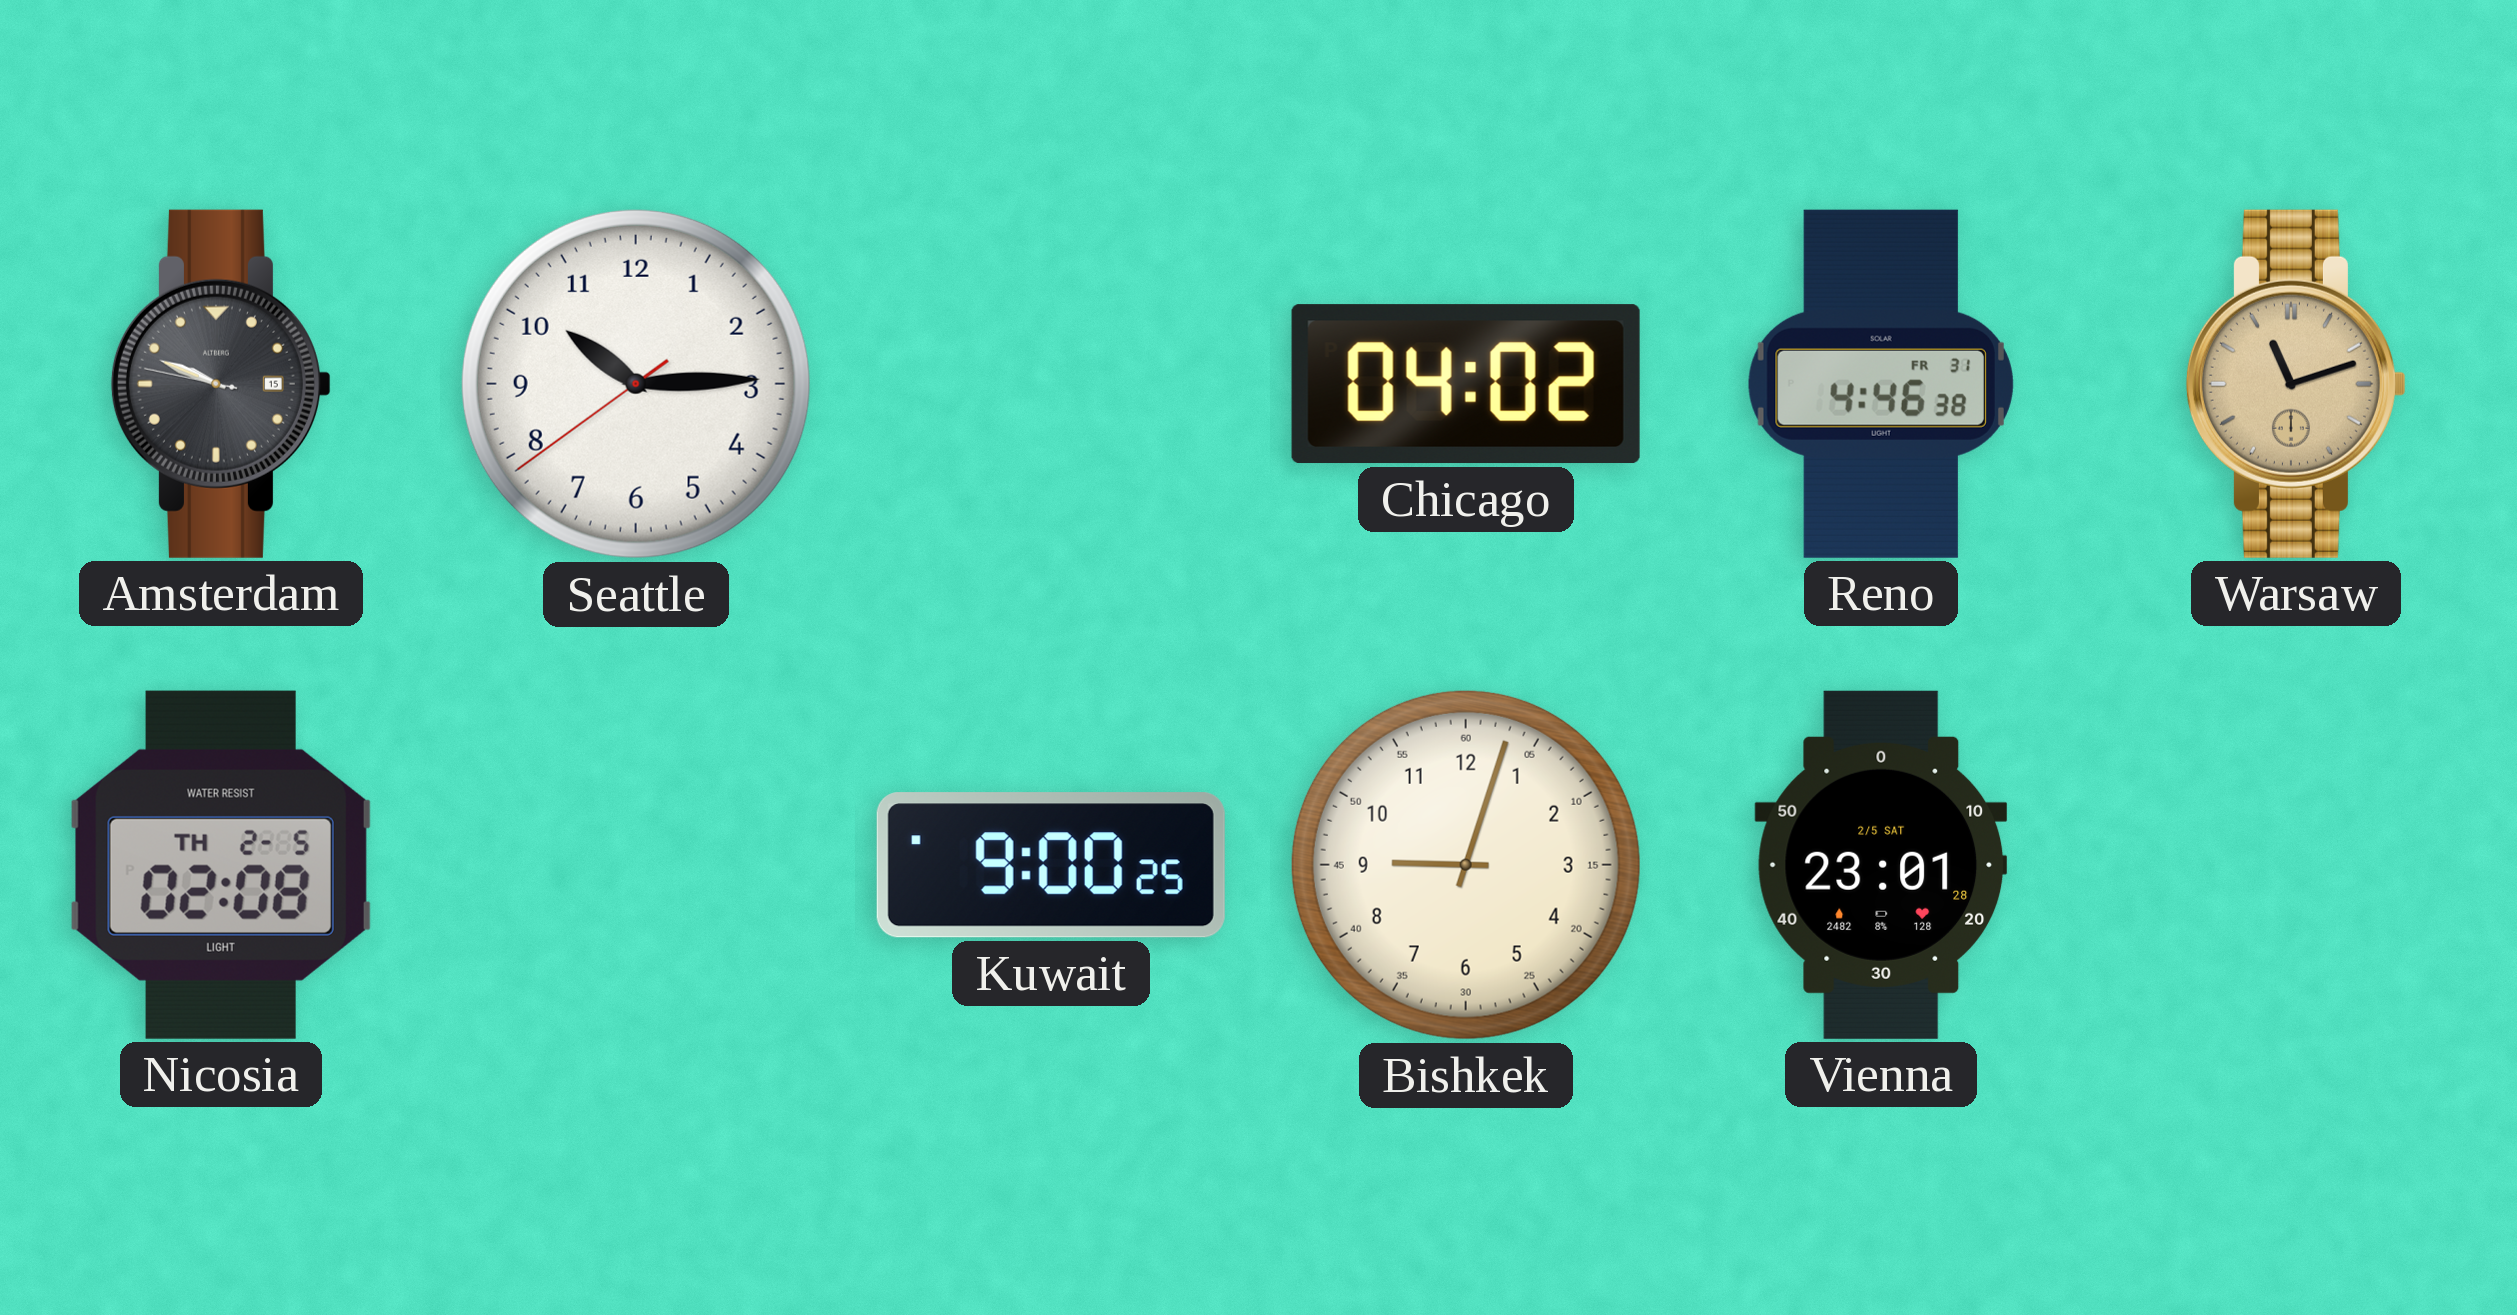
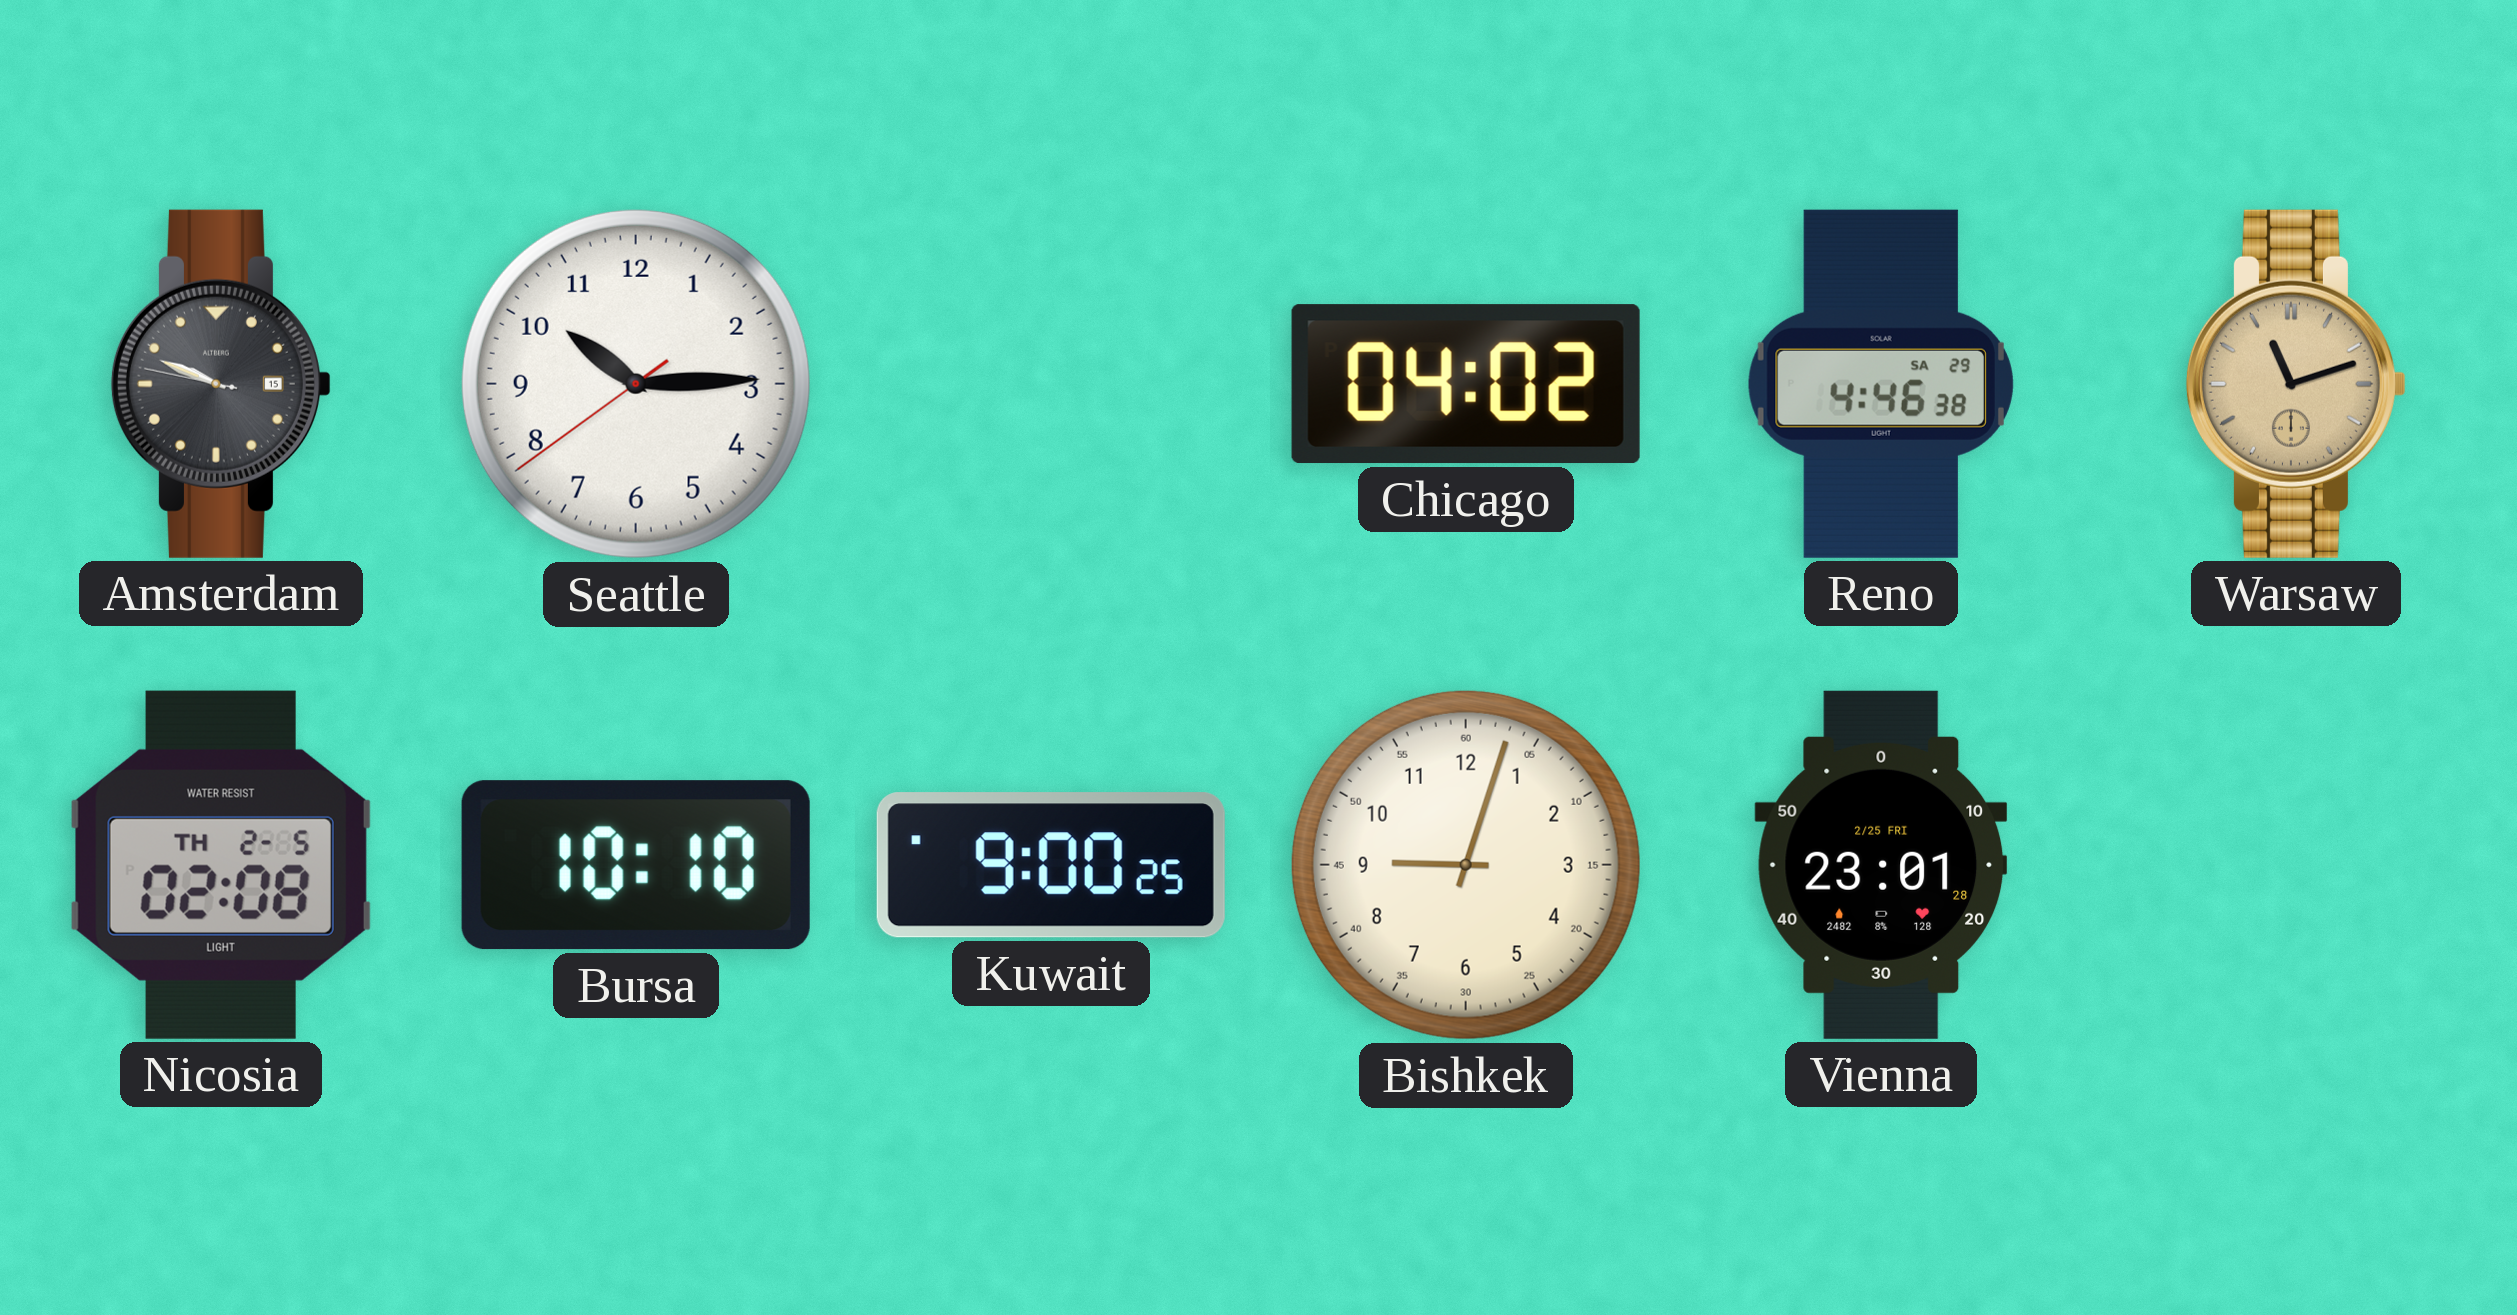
Reno date: FR 31 -> SA 29 (1881, 384)
Bursa: none -> 10:10 (636, 865)
Vienna date: 2/5 SAT -> 2/25 FRI (1881, 865)
